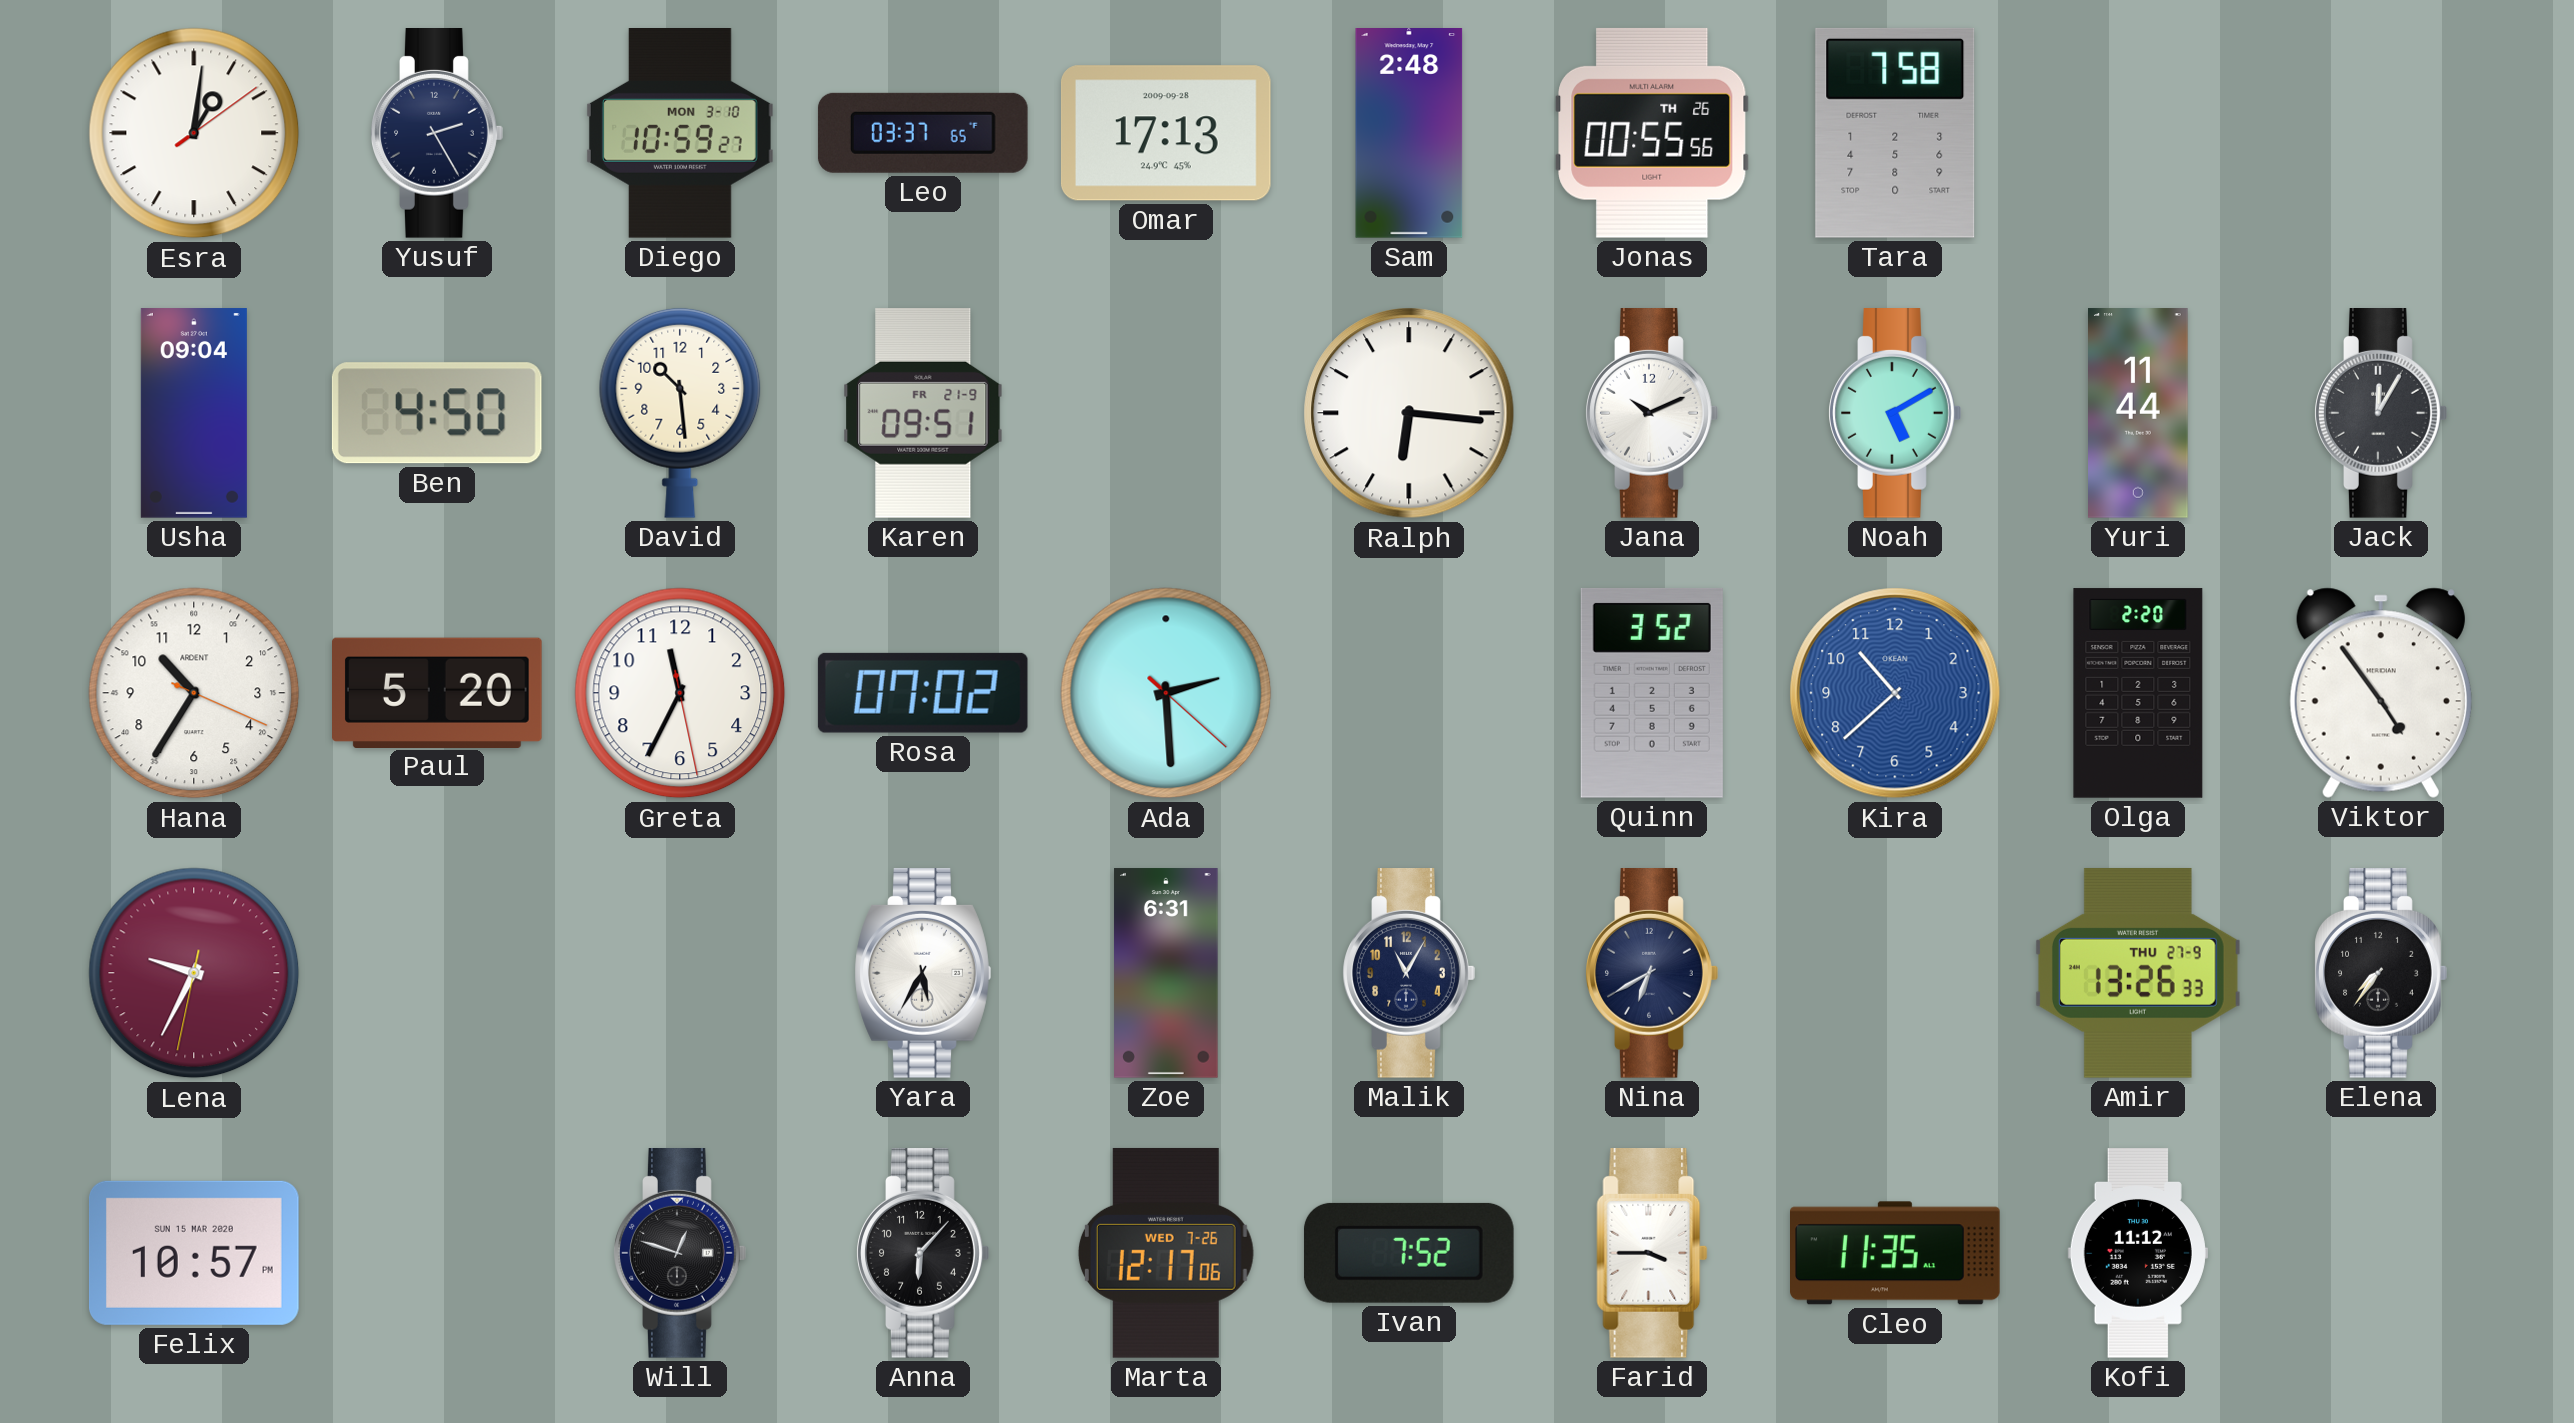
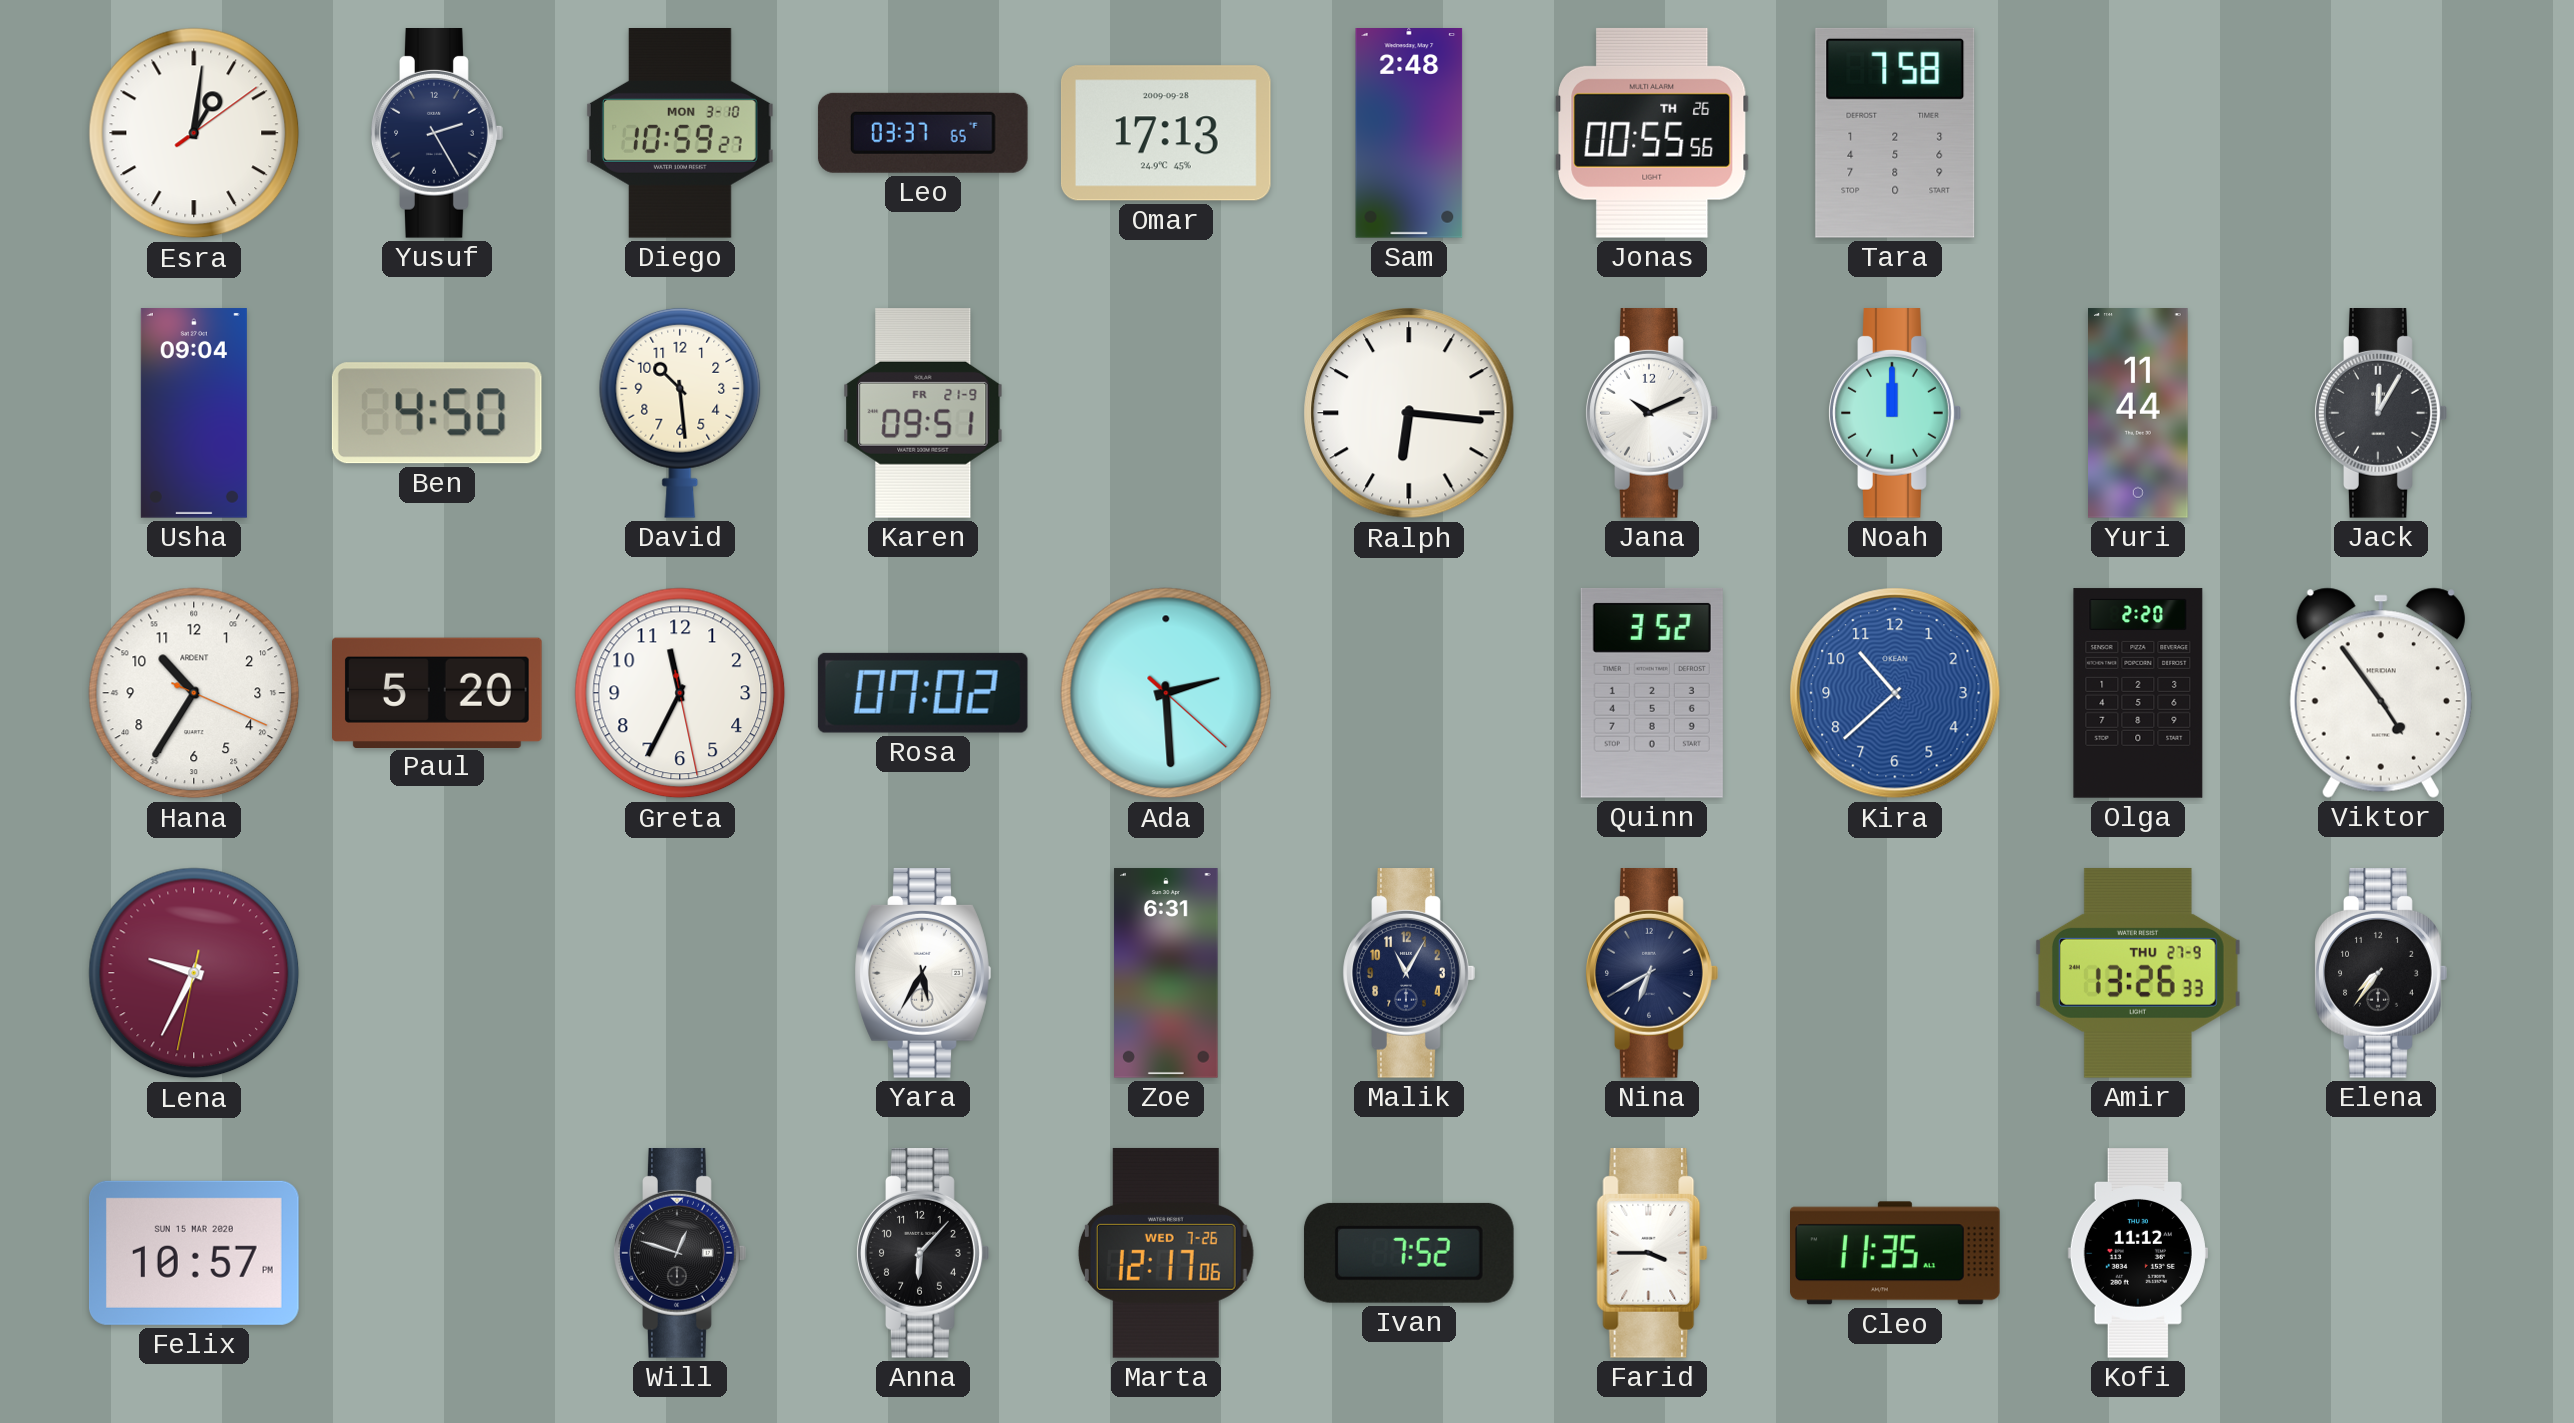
Noah: 5:10 -> 12:00 (1895, 414)
